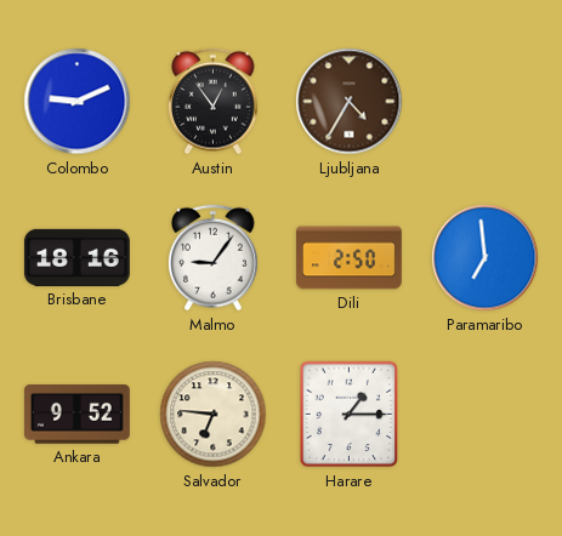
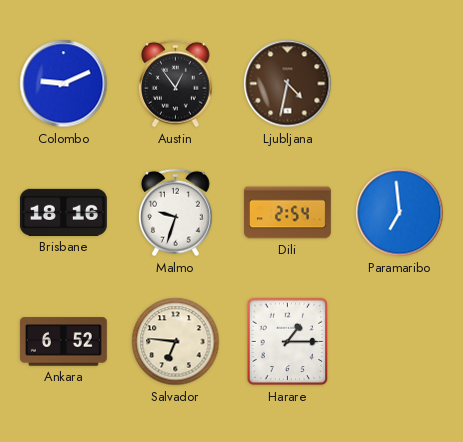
Ljubljana: 4:35 -> 4:32 (288, 84)
Malmo: 9:06 -> 9:33 (176, 213)
Dili: 2:50 -> 2:54 (287, 213)
Ankara: 9:52 -> 6:52 (63, 342)
